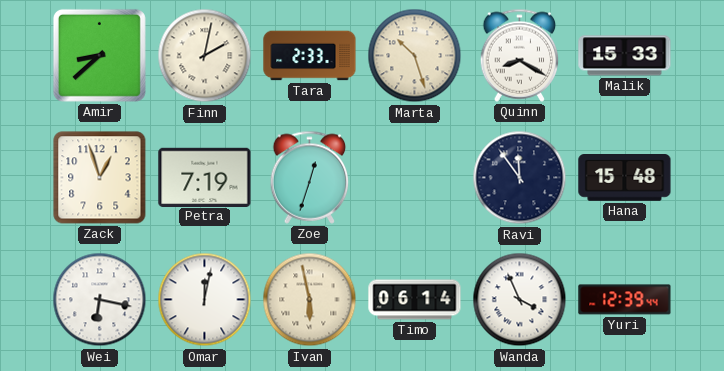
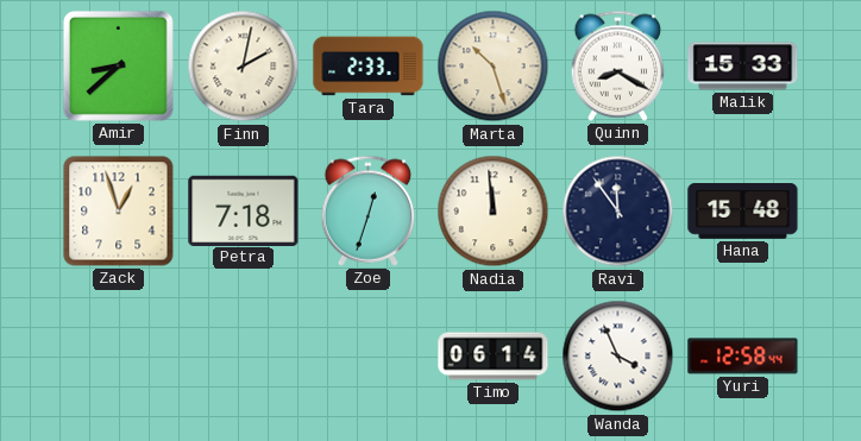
Petra: 7:19 -> 7:18 (244, 210)
Nadia: none -> 11:59 (494, 212)
Wei: 6:17 -> none (100, 300)
Omar: 12:02 -> none (205, 300)
Ivan: 5:58 -> none (310, 300)
Yuri: 12:39 -> 12:58 (743, 357)
